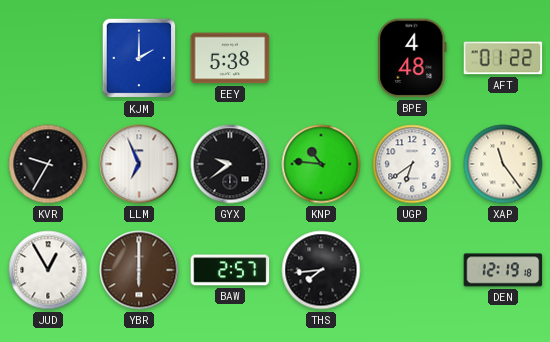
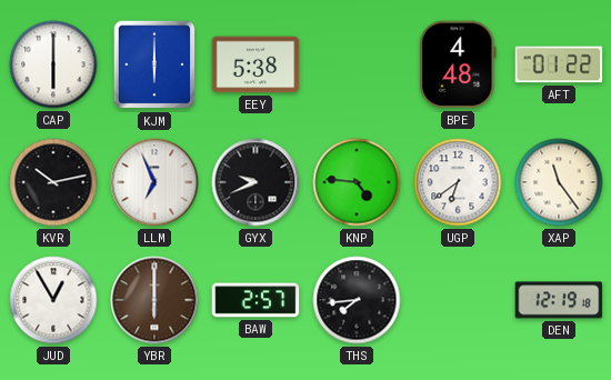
CAP: none -> 6:00 (53, 64)
KJM: 2:00 -> 6:00 (154, 64)
KVR: 9:35 -> 10:13 (53, 182)
GYX: 9:39 -> 9:41 (256, 182)
KNP: 10:46 -> 4:46 (357, 182)
